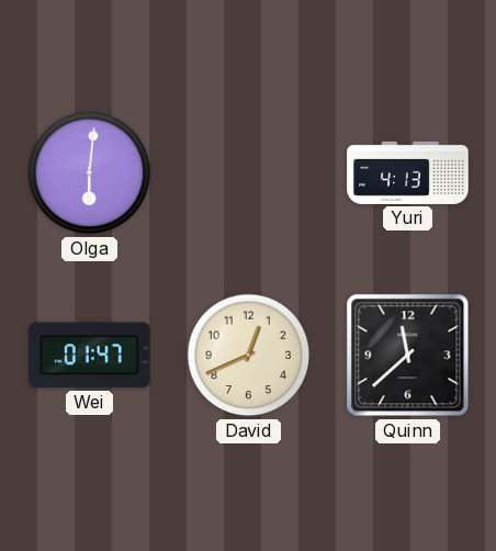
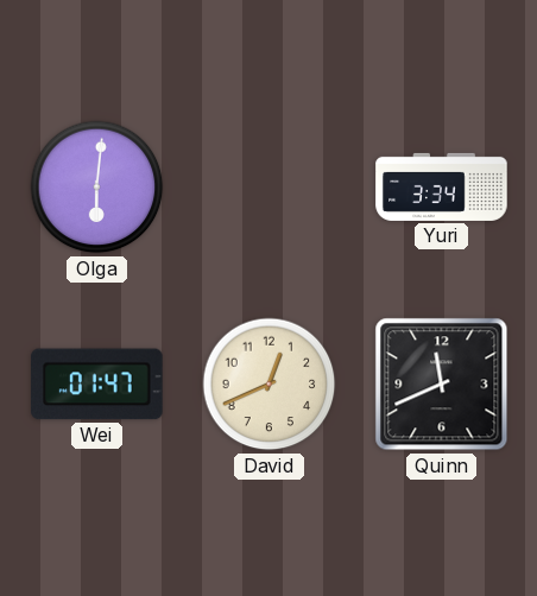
Yuri: 4:13 -> 3:34 (442, 186)
Quinn: 11:38 -> 11:41 (442, 385)
